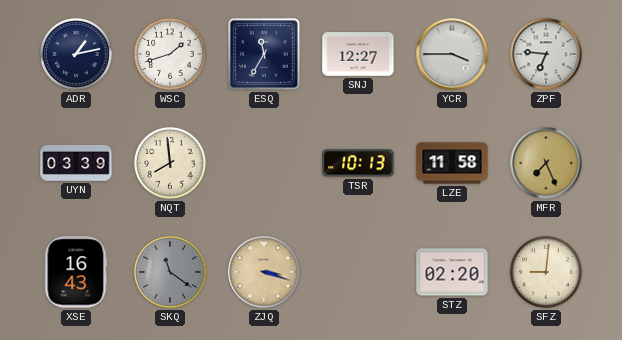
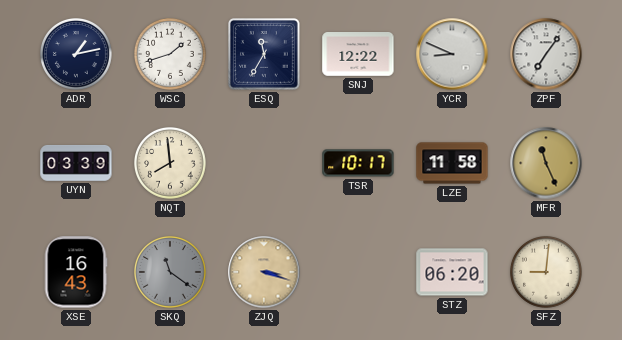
SNJ: 12:27 -> 12:22 (358, 54)
YCR: 3:45 -> 8:49 (452, 54)
ZPF: 6:46 -> 7:06 (546, 54)
TSR: 10:13 -> 10:17 (358, 163)
MFR: 7:26 -> 11:26 (546, 163)
STZ: 02:20 -> 06:20 (452, 272)
